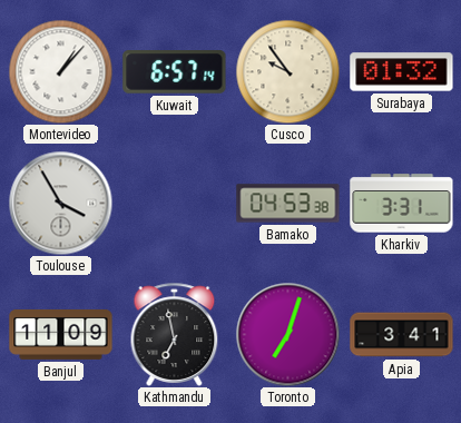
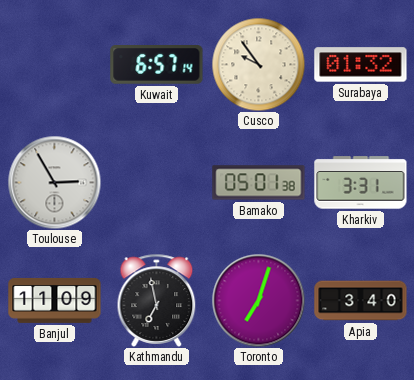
Montevideo: 1:07 -> none (60, 71)
Toulouse: 3:55 -> 2:55 (54, 182)
Bamako: 04:53 -> 05:01 (259, 183)
Apia: 3:41 -> 3:40 (361, 301)
